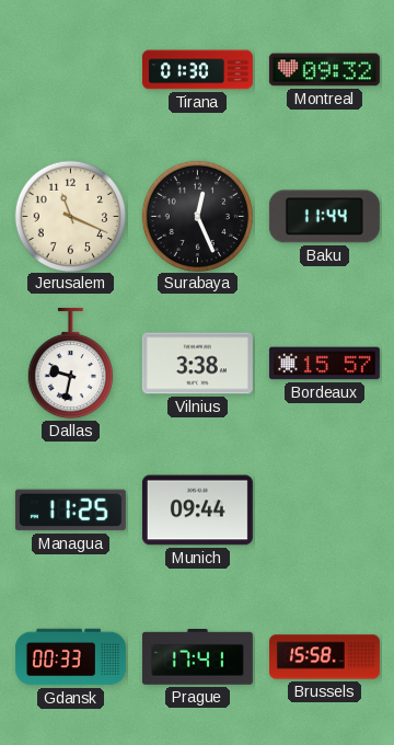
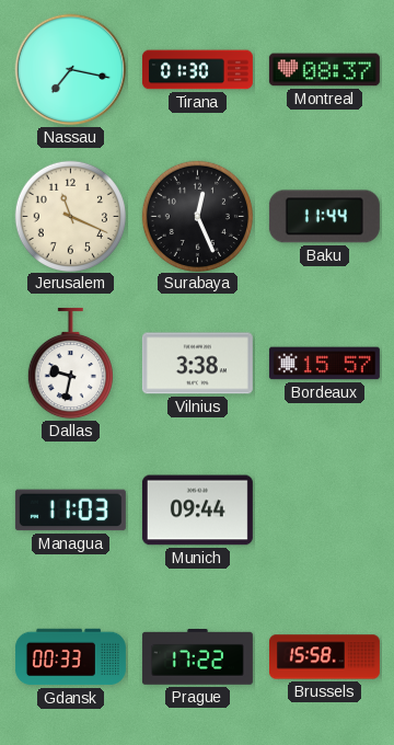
Nassau: none -> 7:17 (71, 70)
Montreal: 09:32 -> 08:37 (324, 70)
Managua: 11:25 -> 11:03 (70, 511)
Prague: 17:41 -> 17:22 (197, 657)
